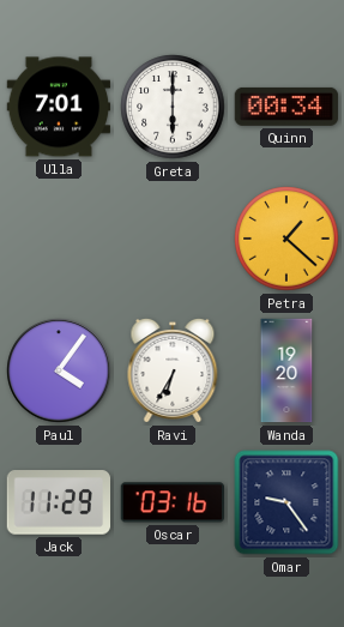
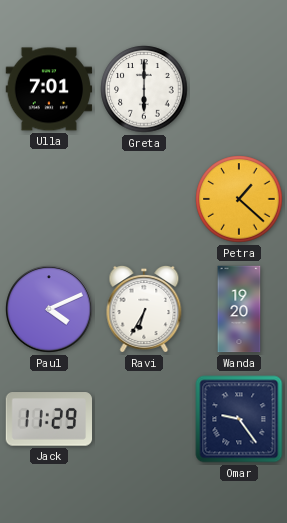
Quinn: 00:34 -> none (286, 107)
Paul: 4:06 -> 4:11 (49, 309)
Oscar: 03:16 -> none (173, 502)
